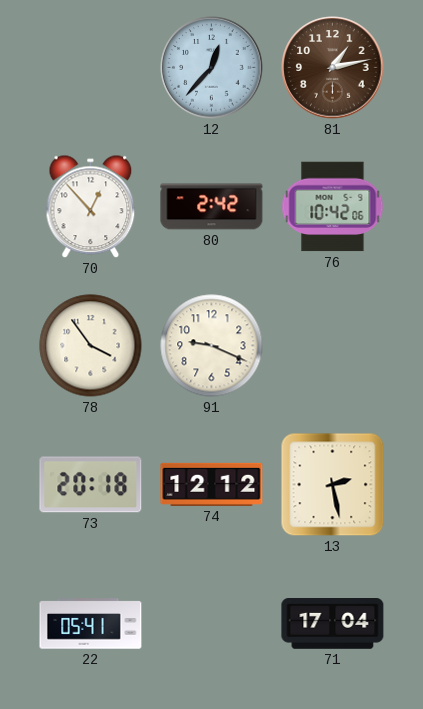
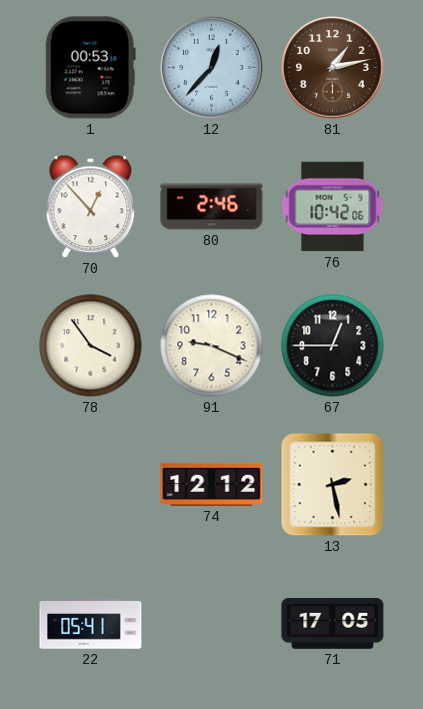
1: none -> 00:53 (90, 68)
80: 2:42 -> 2:46 (212, 207)
67: none -> 12:45 (333, 346)
73: 20:18 -> none (91, 485)
71: 17:04 -> 17:05 (333, 624)
